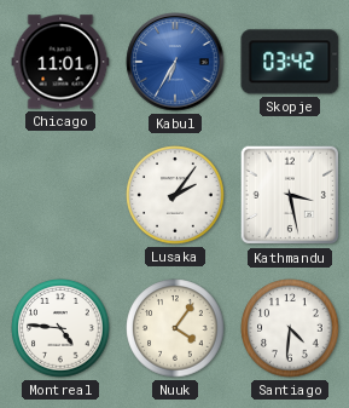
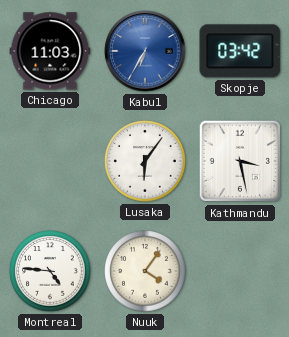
Chicago: 11:01 -> 11:03 (50, 51)
Lusaka: 2:06 -> 6:06 (145, 161)
Santiago: 4:31 -> none (290, 328)
